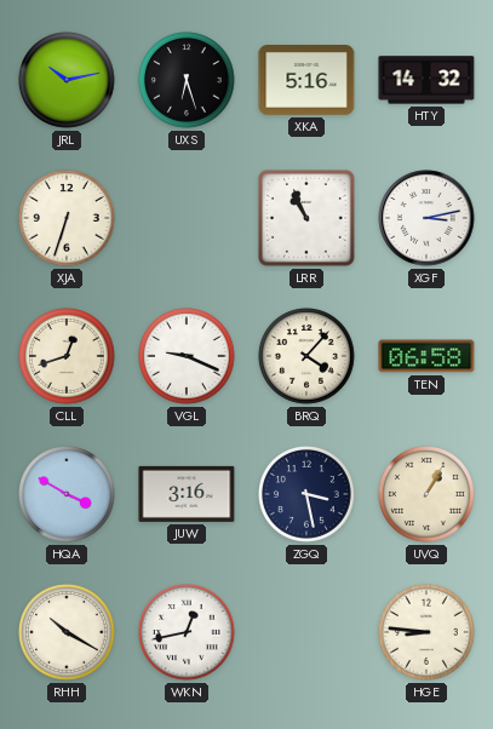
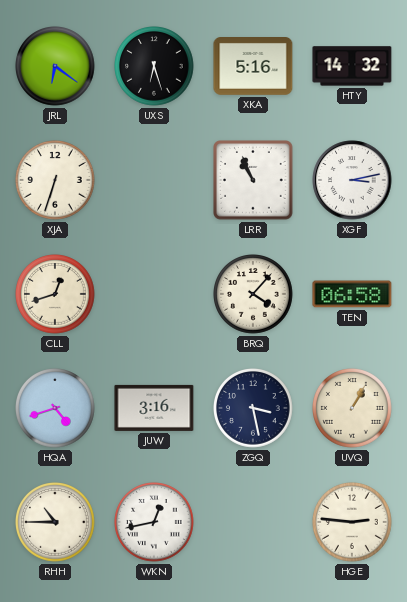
JRL: 10:13 -> 6:21 (56, 67)
VGL: 9:19 -> none (188, 357)
HQA: 3:50 -> 4:42 (56, 409)
RHH: 10:20 -> 10:45 (56, 523)
HGE: 8:46 -> 2:46 (353, 523)
